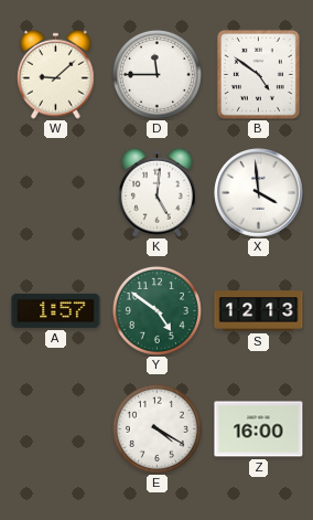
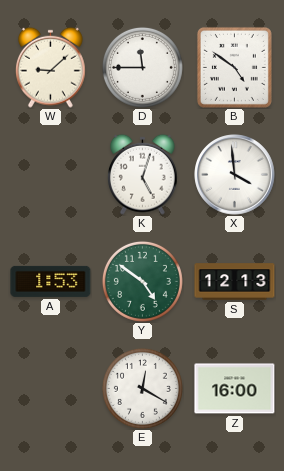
K: 5:01 -> 5:03 (143, 174)
A: 1:57 -> 1:53 (51, 281)
E: 4:20 -> 12:20 (142, 388)
